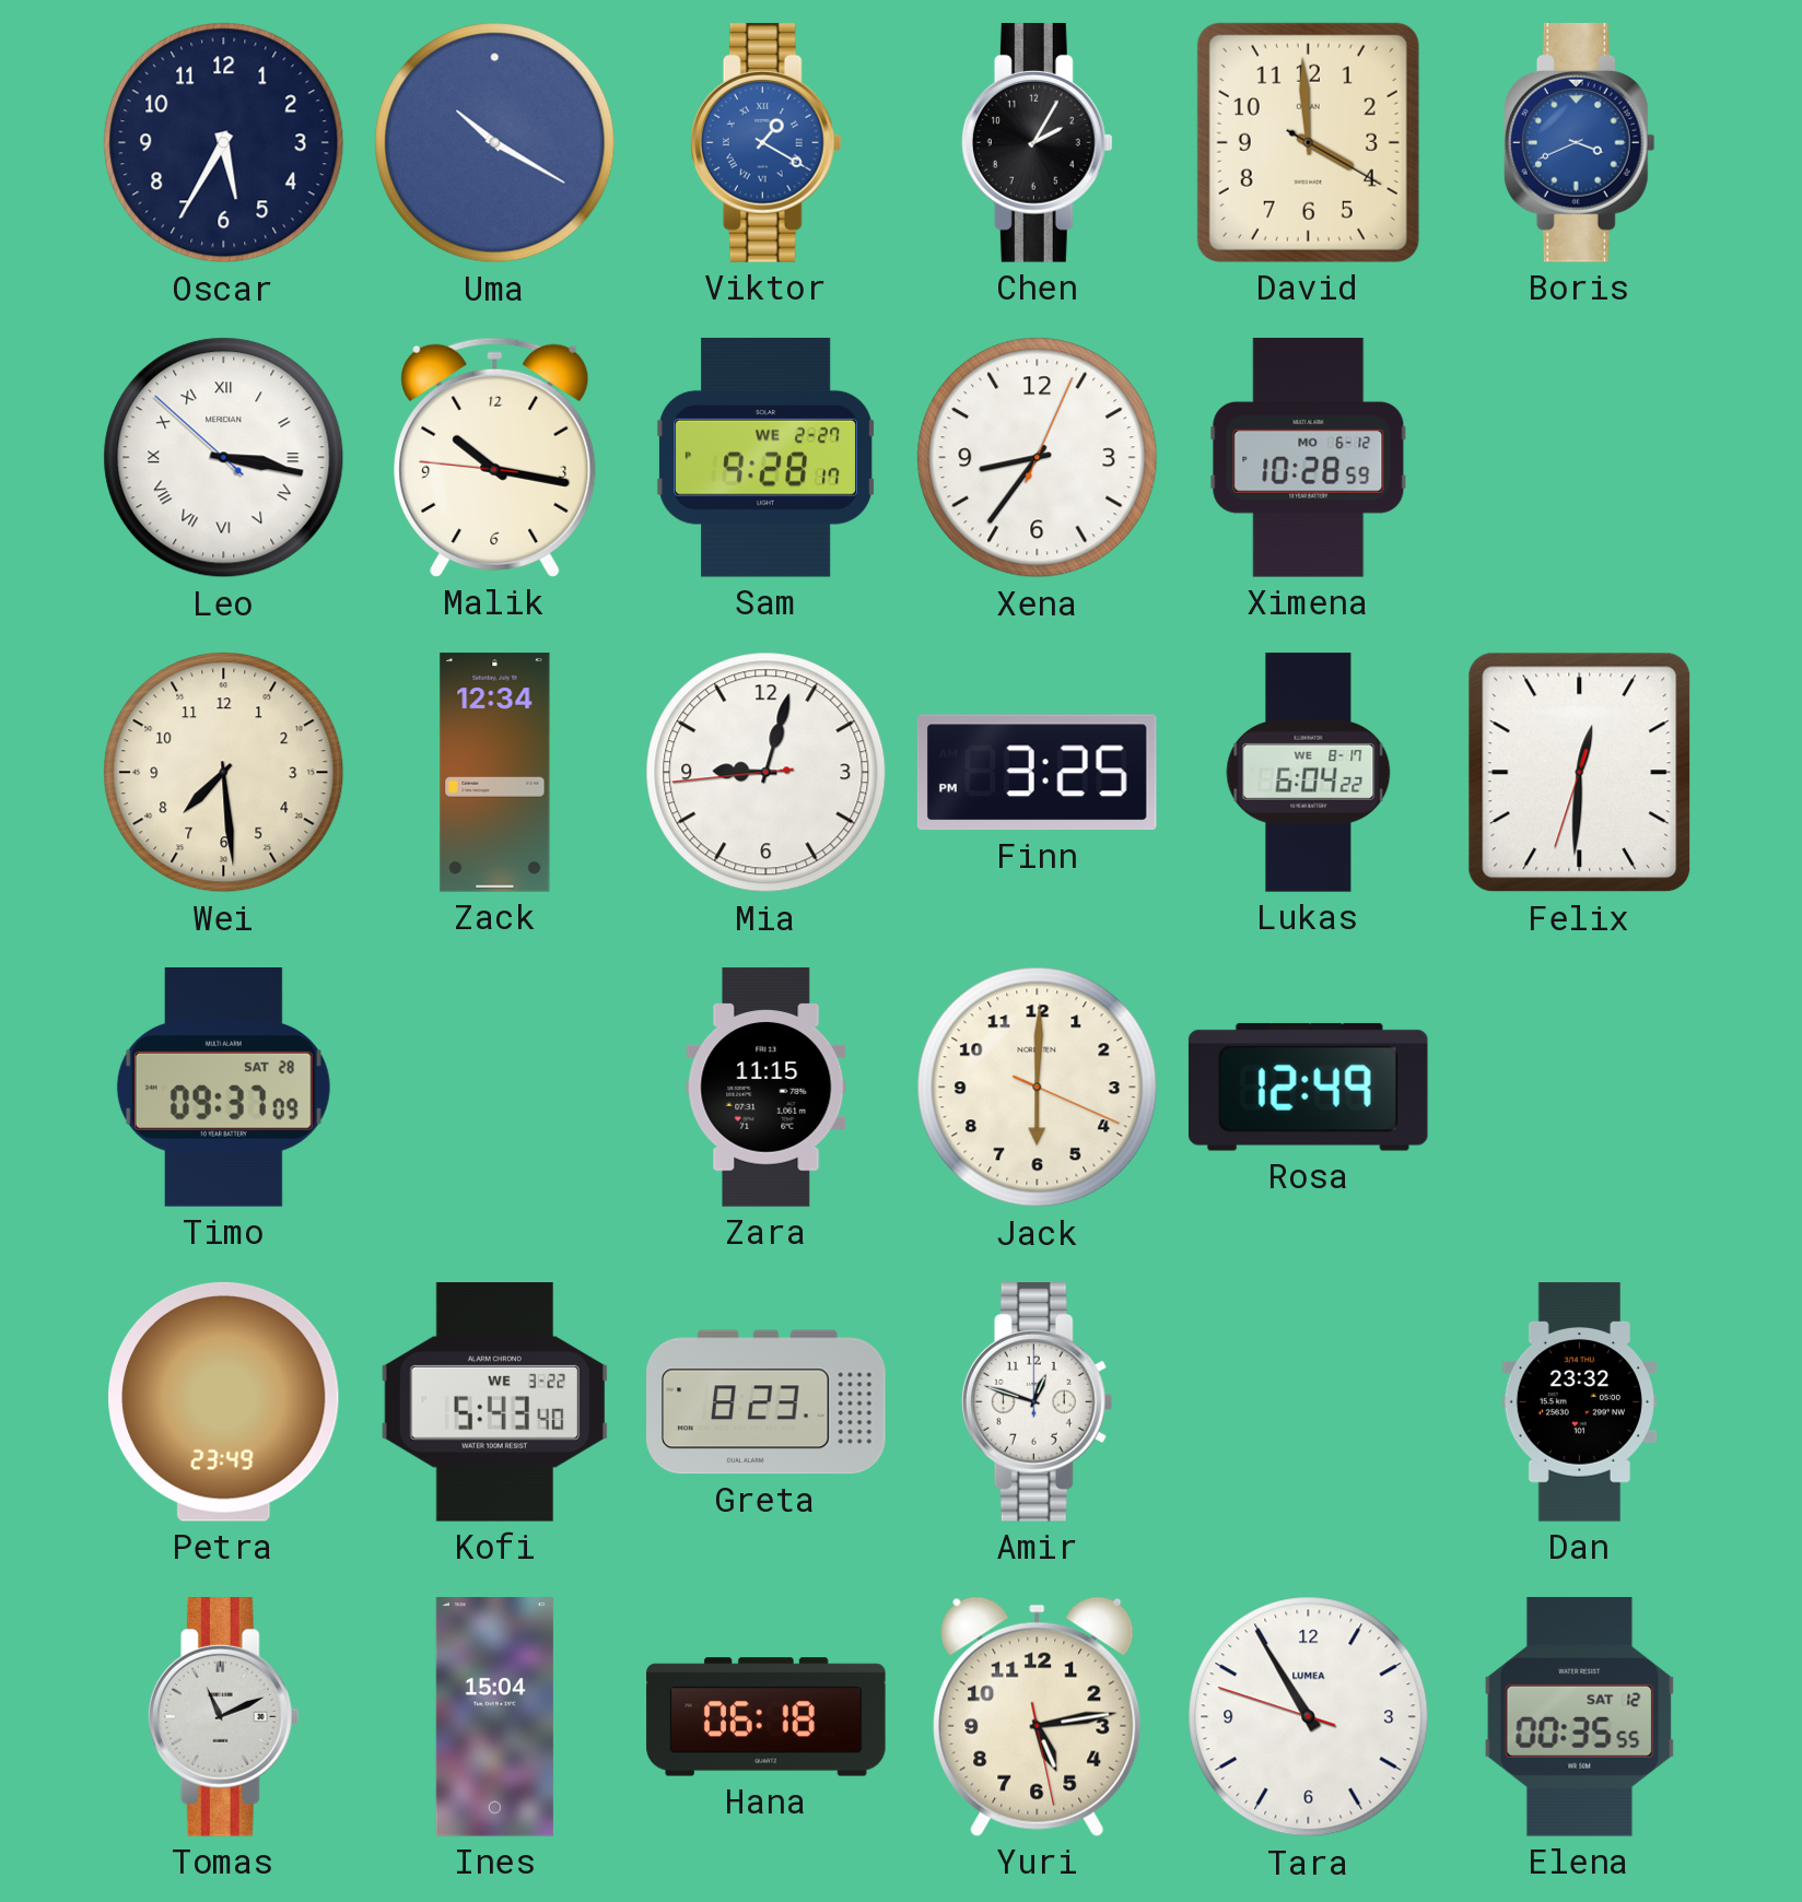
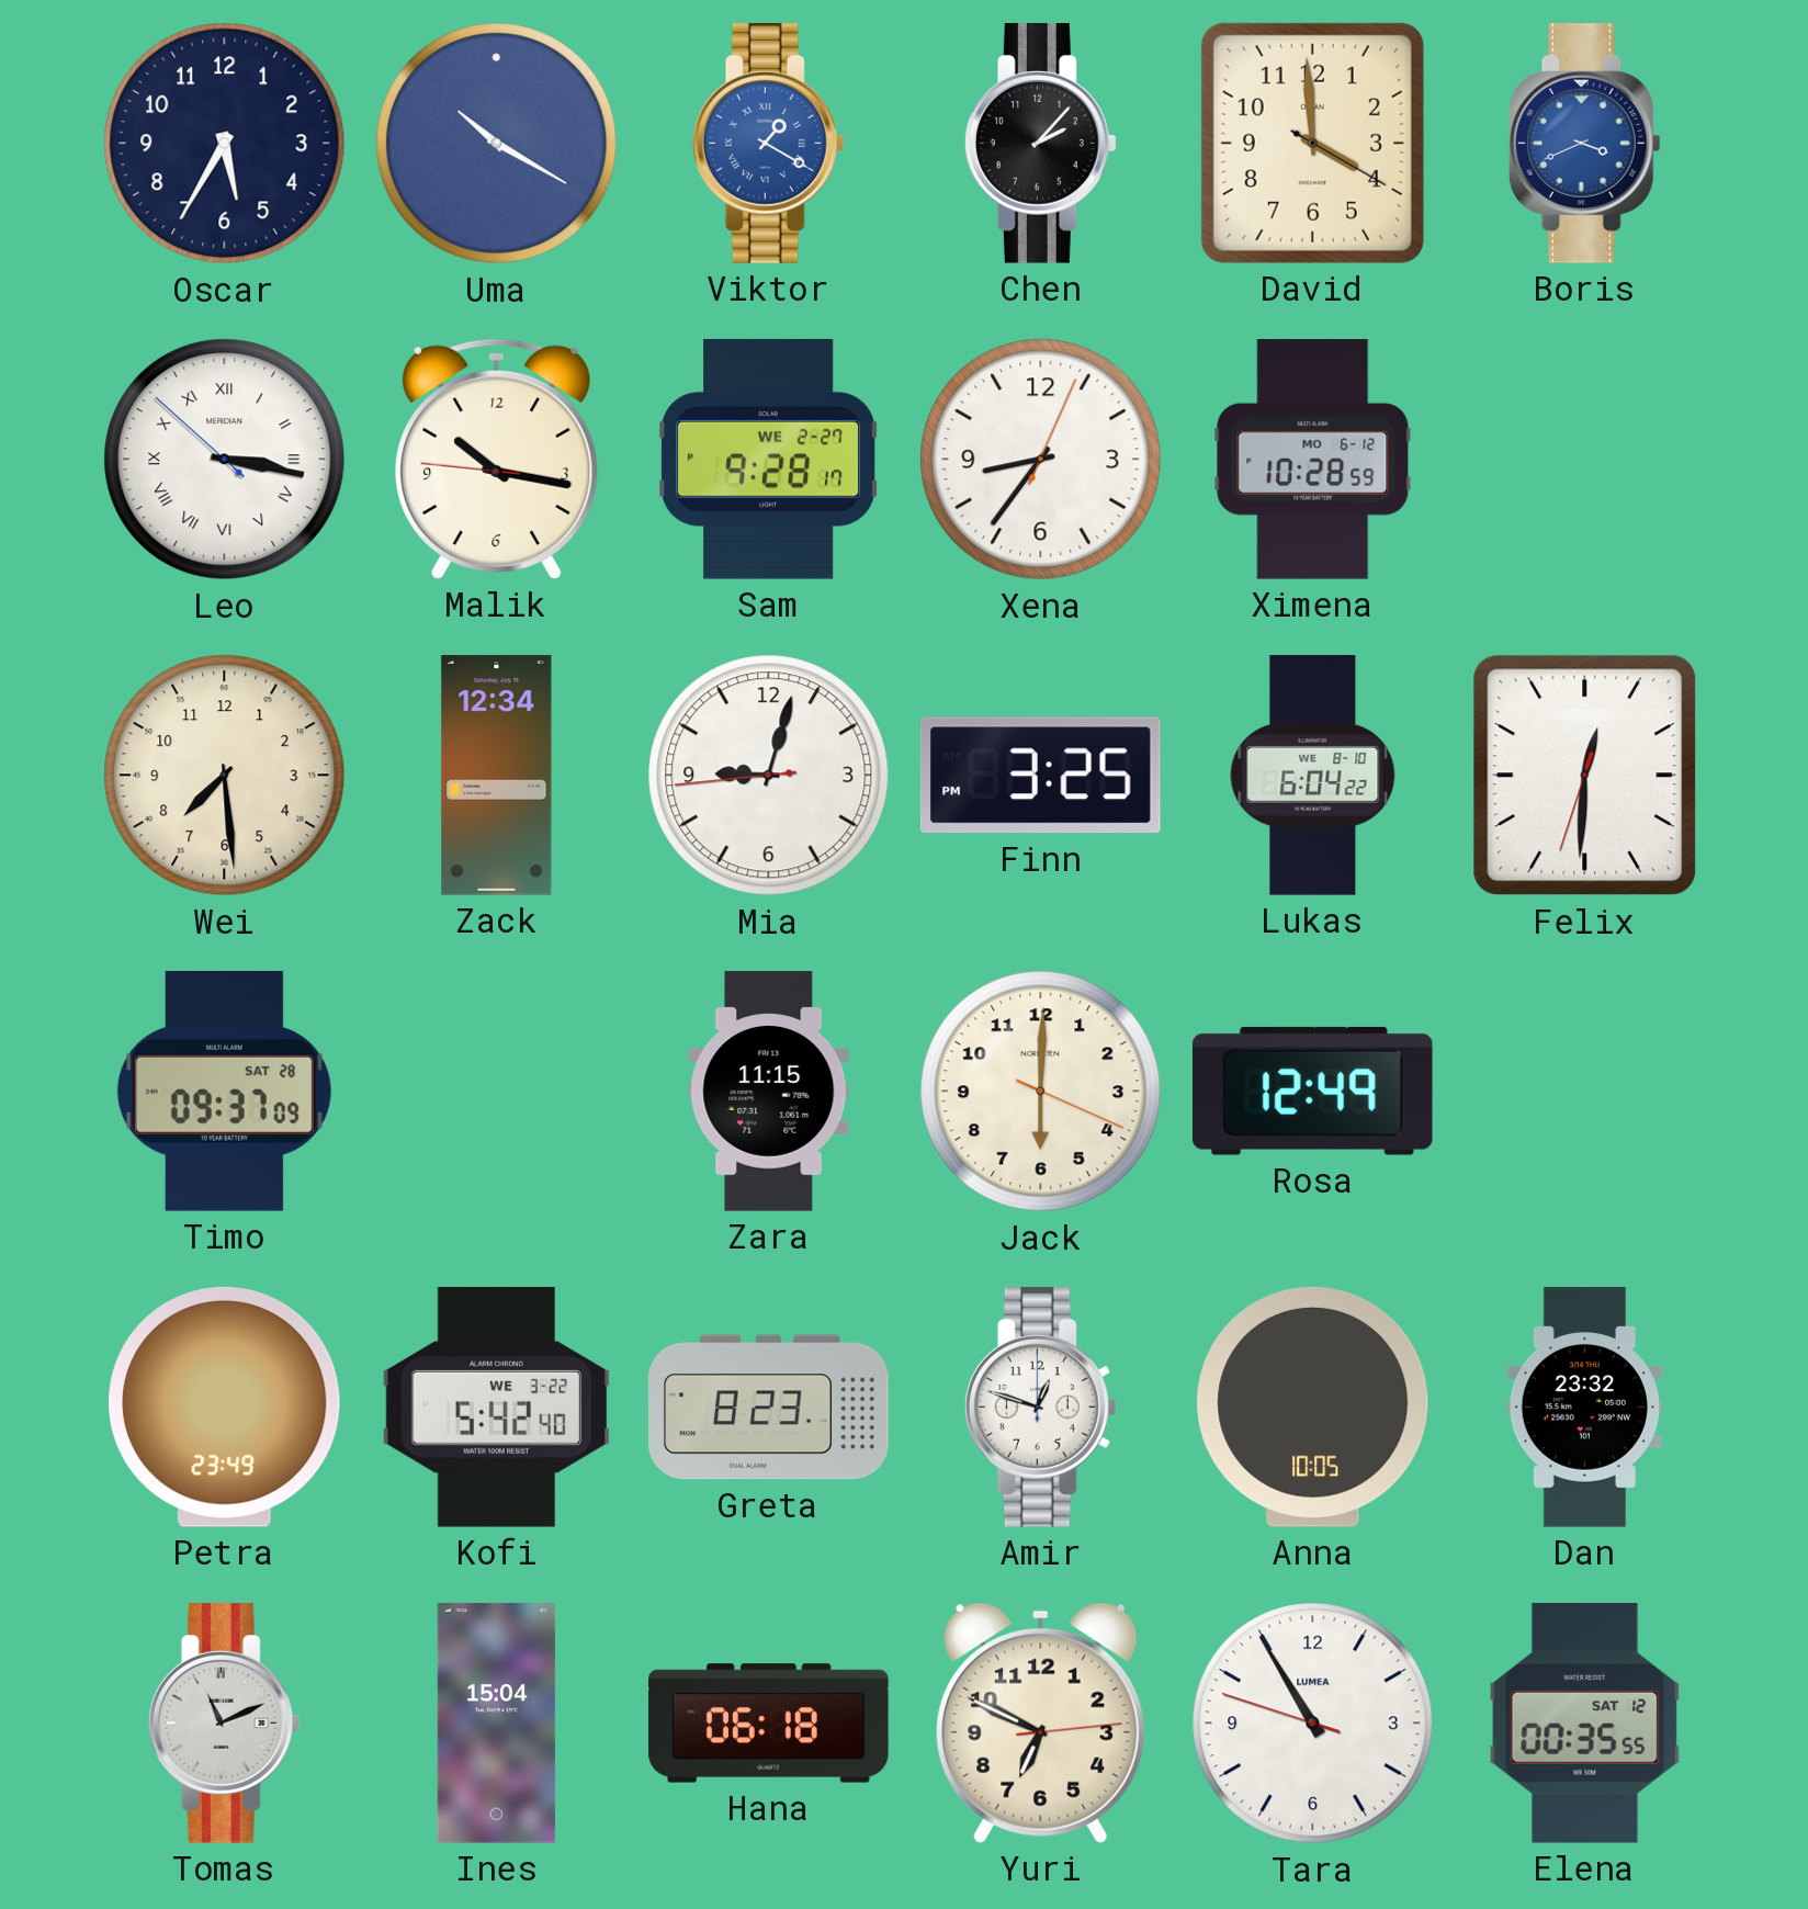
Chen: 2:05 -> 2:07 (1040, 144)
Lukas date: WE 8-17 -> WE 8-10 (1313, 776)
Kofi: 5:43 -> 5:42 (497, 1408)
Anna: none -> 10:05 (1313, 1407)
Yuri: 5:13 -> 6:49 (1041, 1722)
